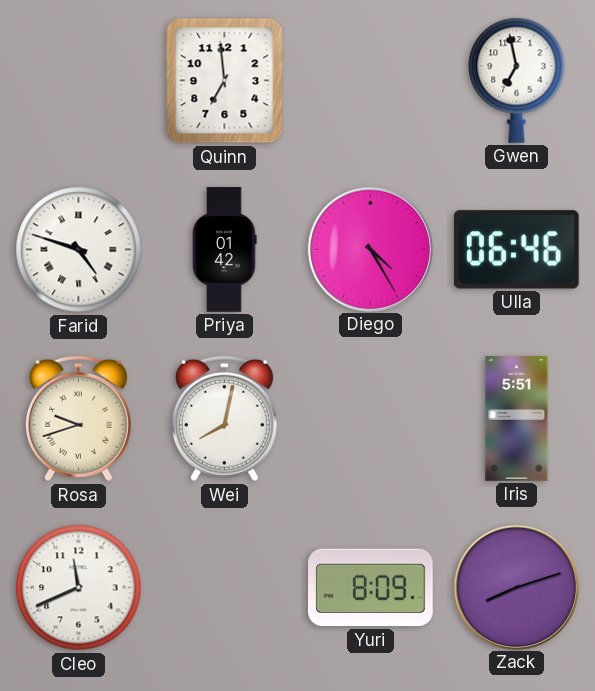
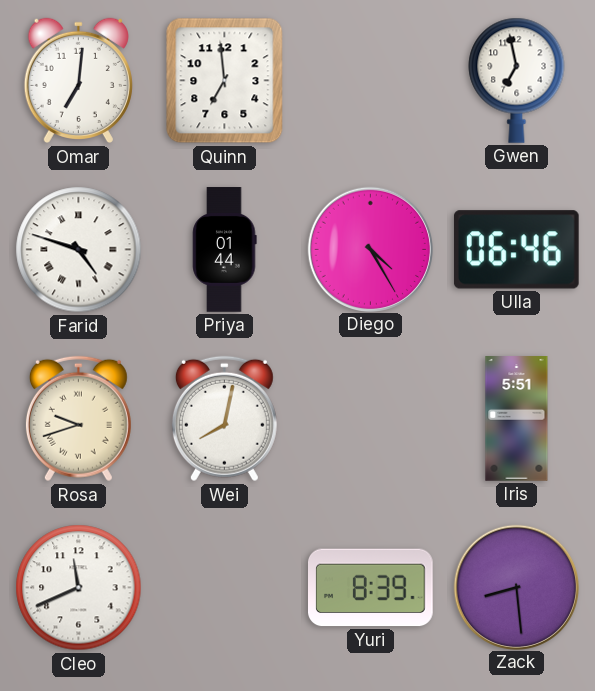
Omar: none -> 7:01 (78, 81)
Priya: 01:42 -> 01:44 (225, 250)
Yuri: 8:09 -> 8:39 (371, 588)
Zack: 8:12 -> 8:29 (516, 587)
